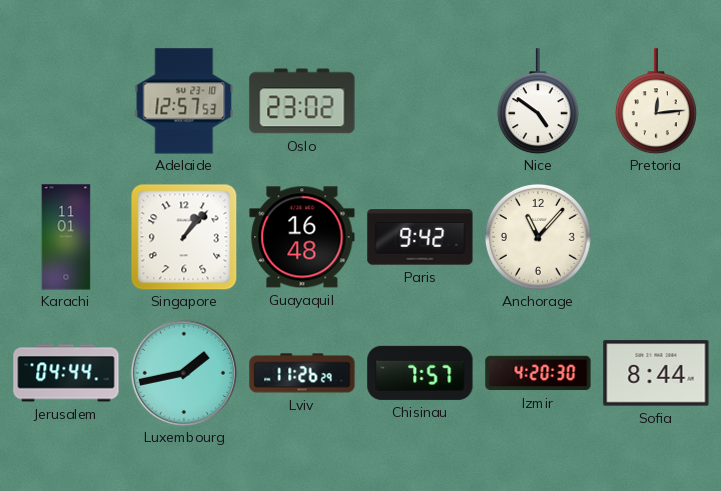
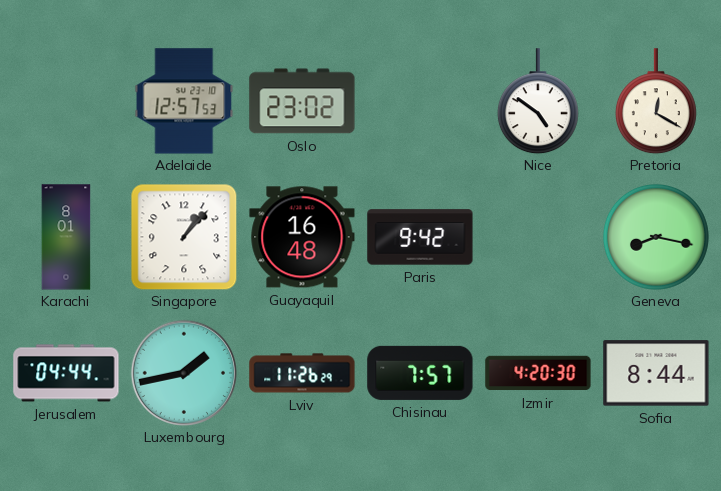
Pretoria: 12:14 -> 12:20 (656, 101)
Karachi: 11:01 -> 8:01 (66, 237)
Anchorage: 11:07 -> none (538, 237)
Geneva: none -> 8:17 (656, 237)
